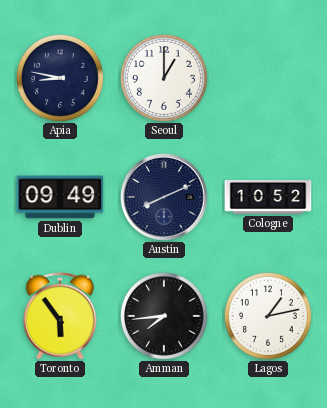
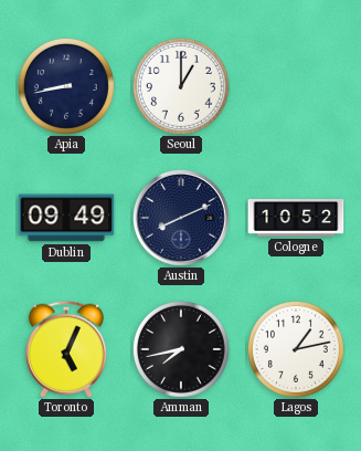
Apia: 8:47 -> 8:43 (66, 86)
Toronto: 5:54 -> 5:04 (66, 349)
Amman: 7:44 -> 7:43 (181, 349)
